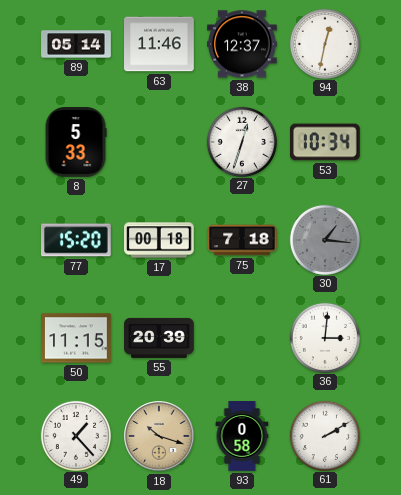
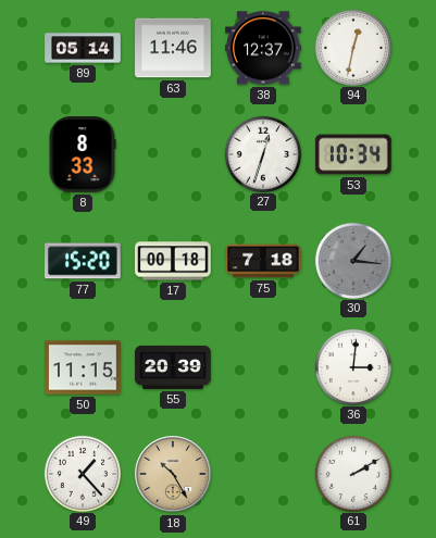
8: 5:33 -> 8:33 (83, 154)
18: 10:18 -> 10:25 (173, 474)
93: 0:58 -> none (242, 436)
